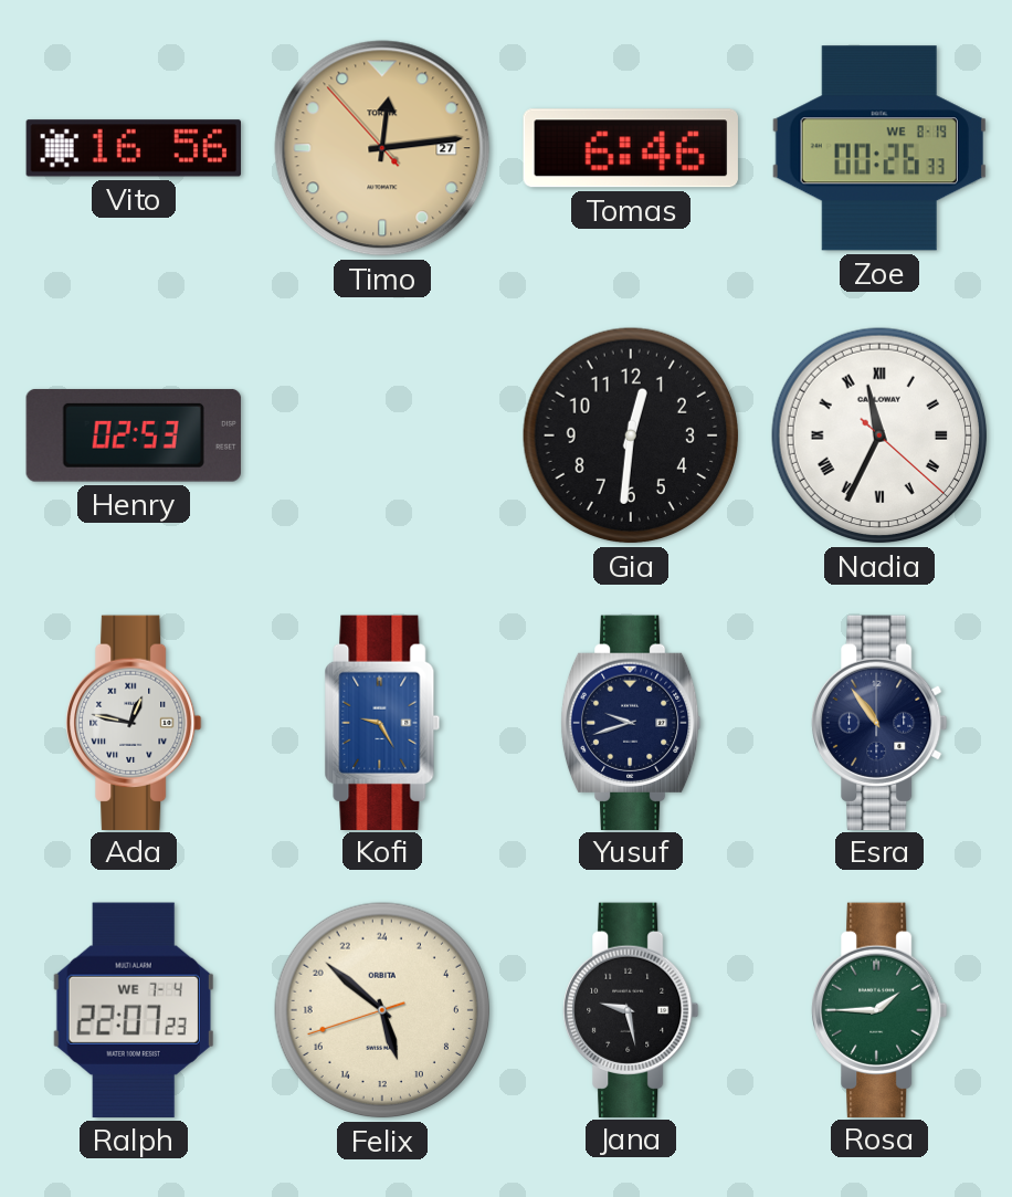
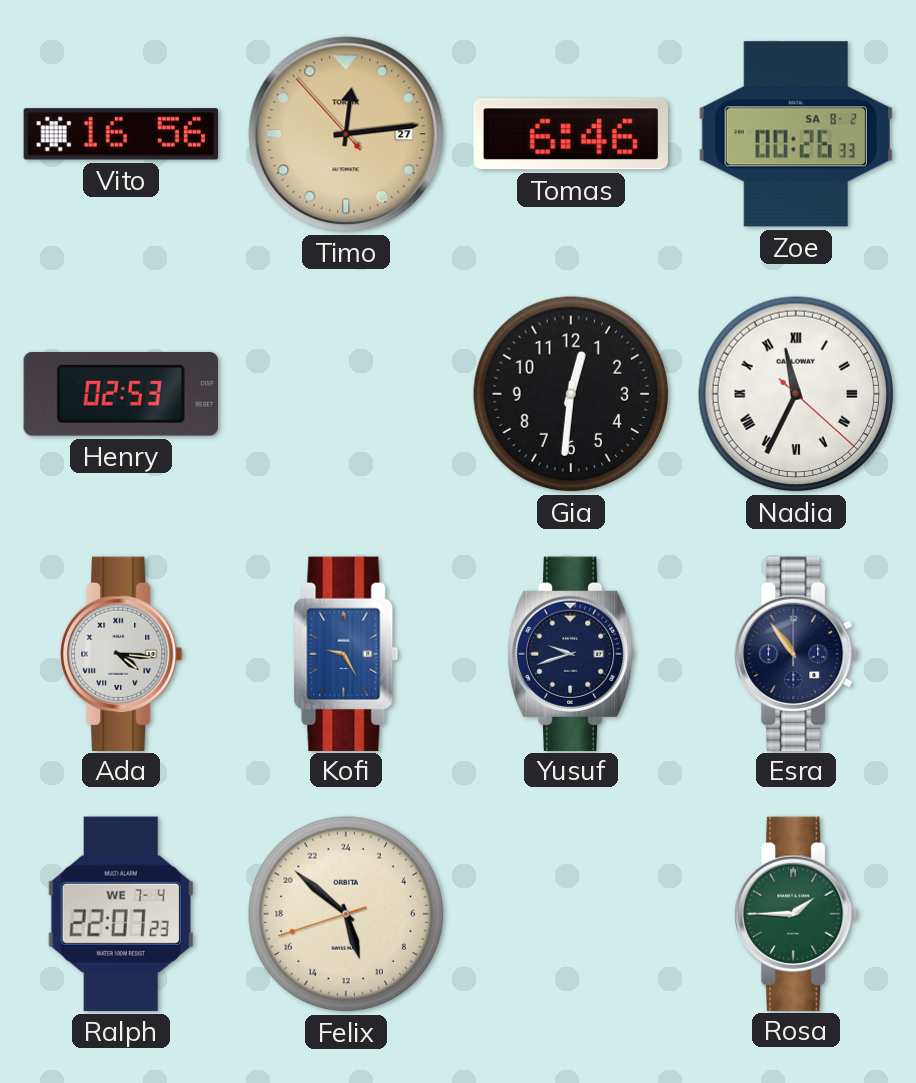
Zoe date: WE 8-19 -> SA 8-2 (796, 134)
Ada: 12:47 -> 4:16 (121, 653)
Jana: 9:28 -> none (631, 1009)
